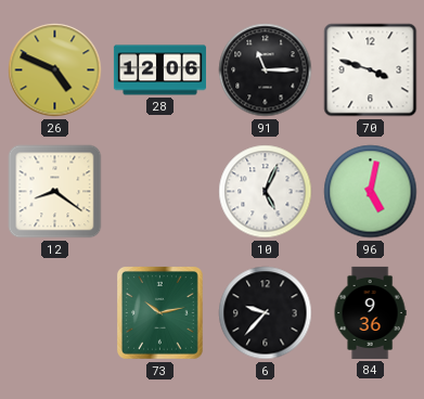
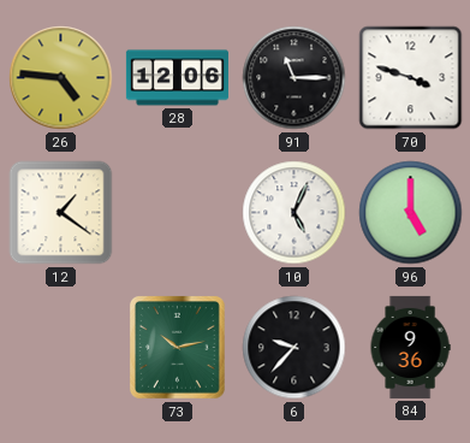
26: 4:49 -> 4:46 (61, 78)
12: 8:21 -> 1:21 (61, 213)
96: 5:02 -> 5:00 (411, 213)
